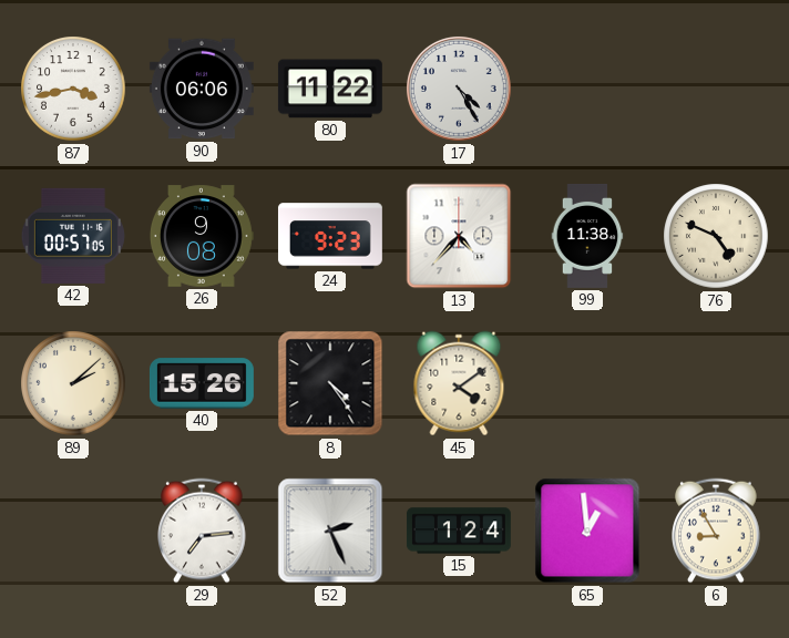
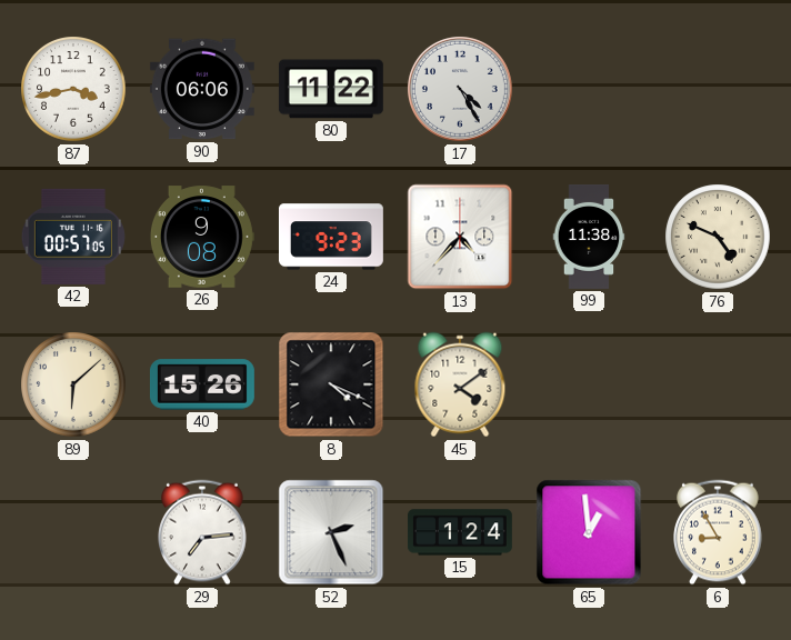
89: 2:08 -> 6:08 (73, 384)
8: 4:24 -> 4:19 (331, 384)
